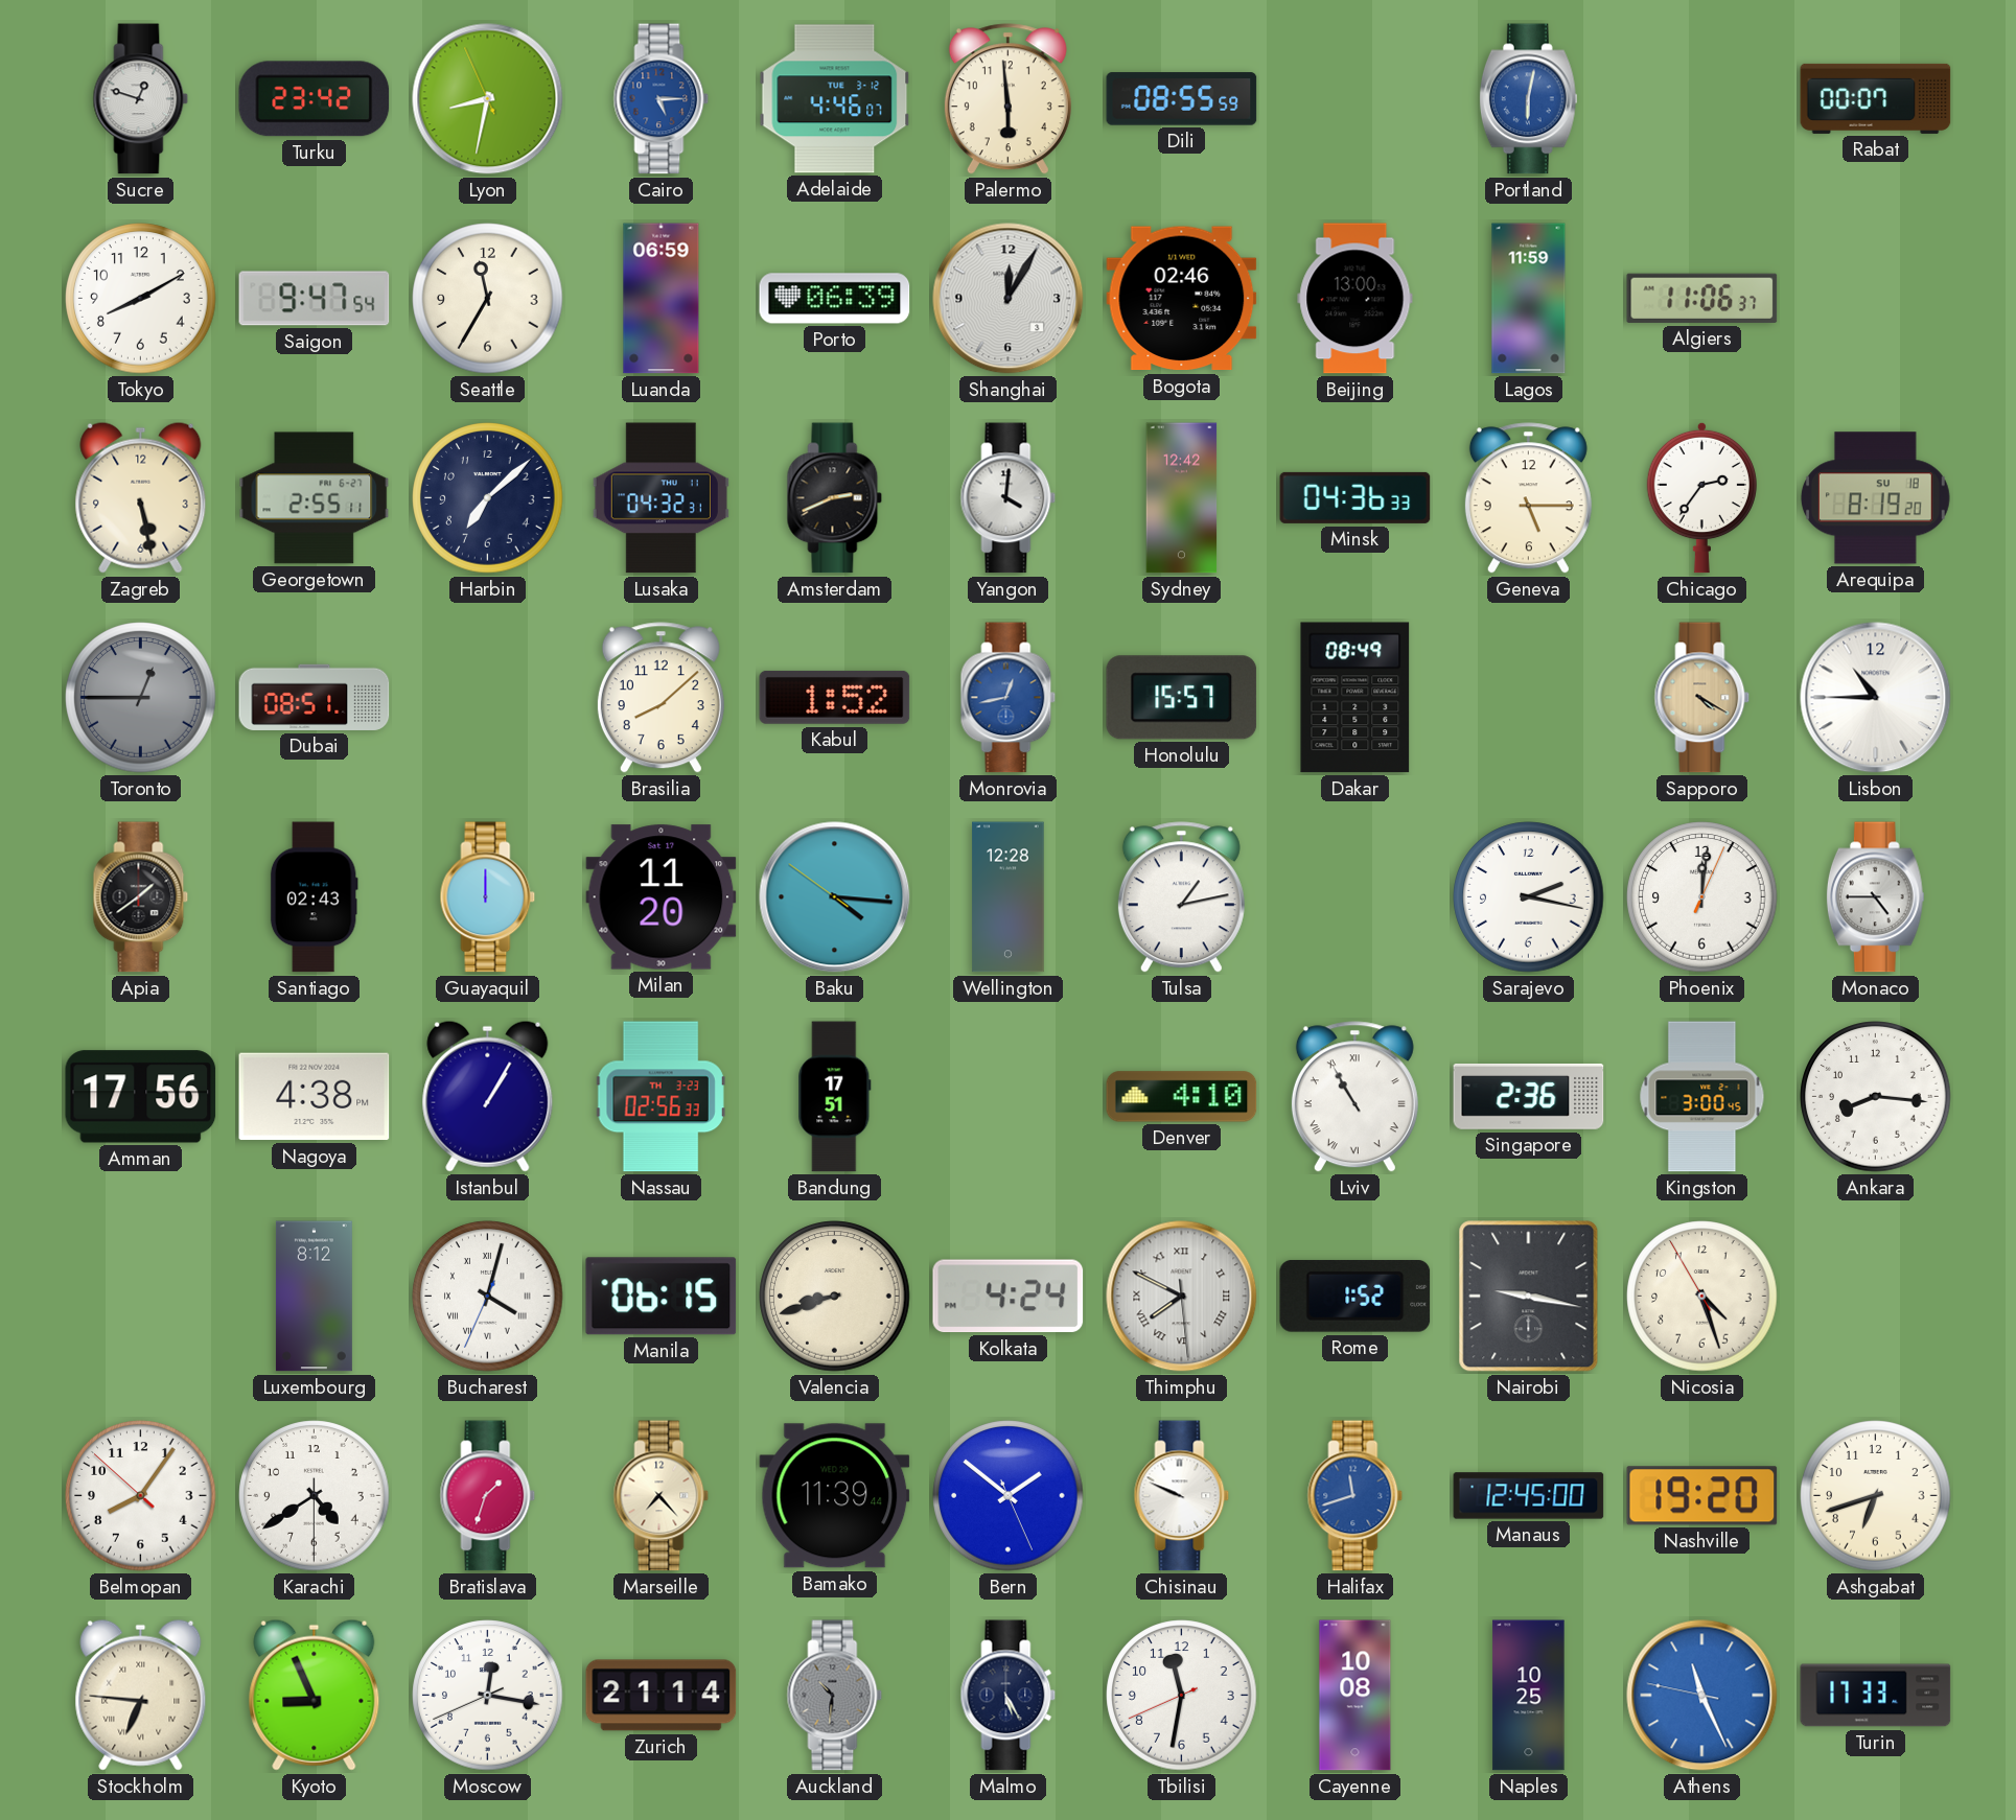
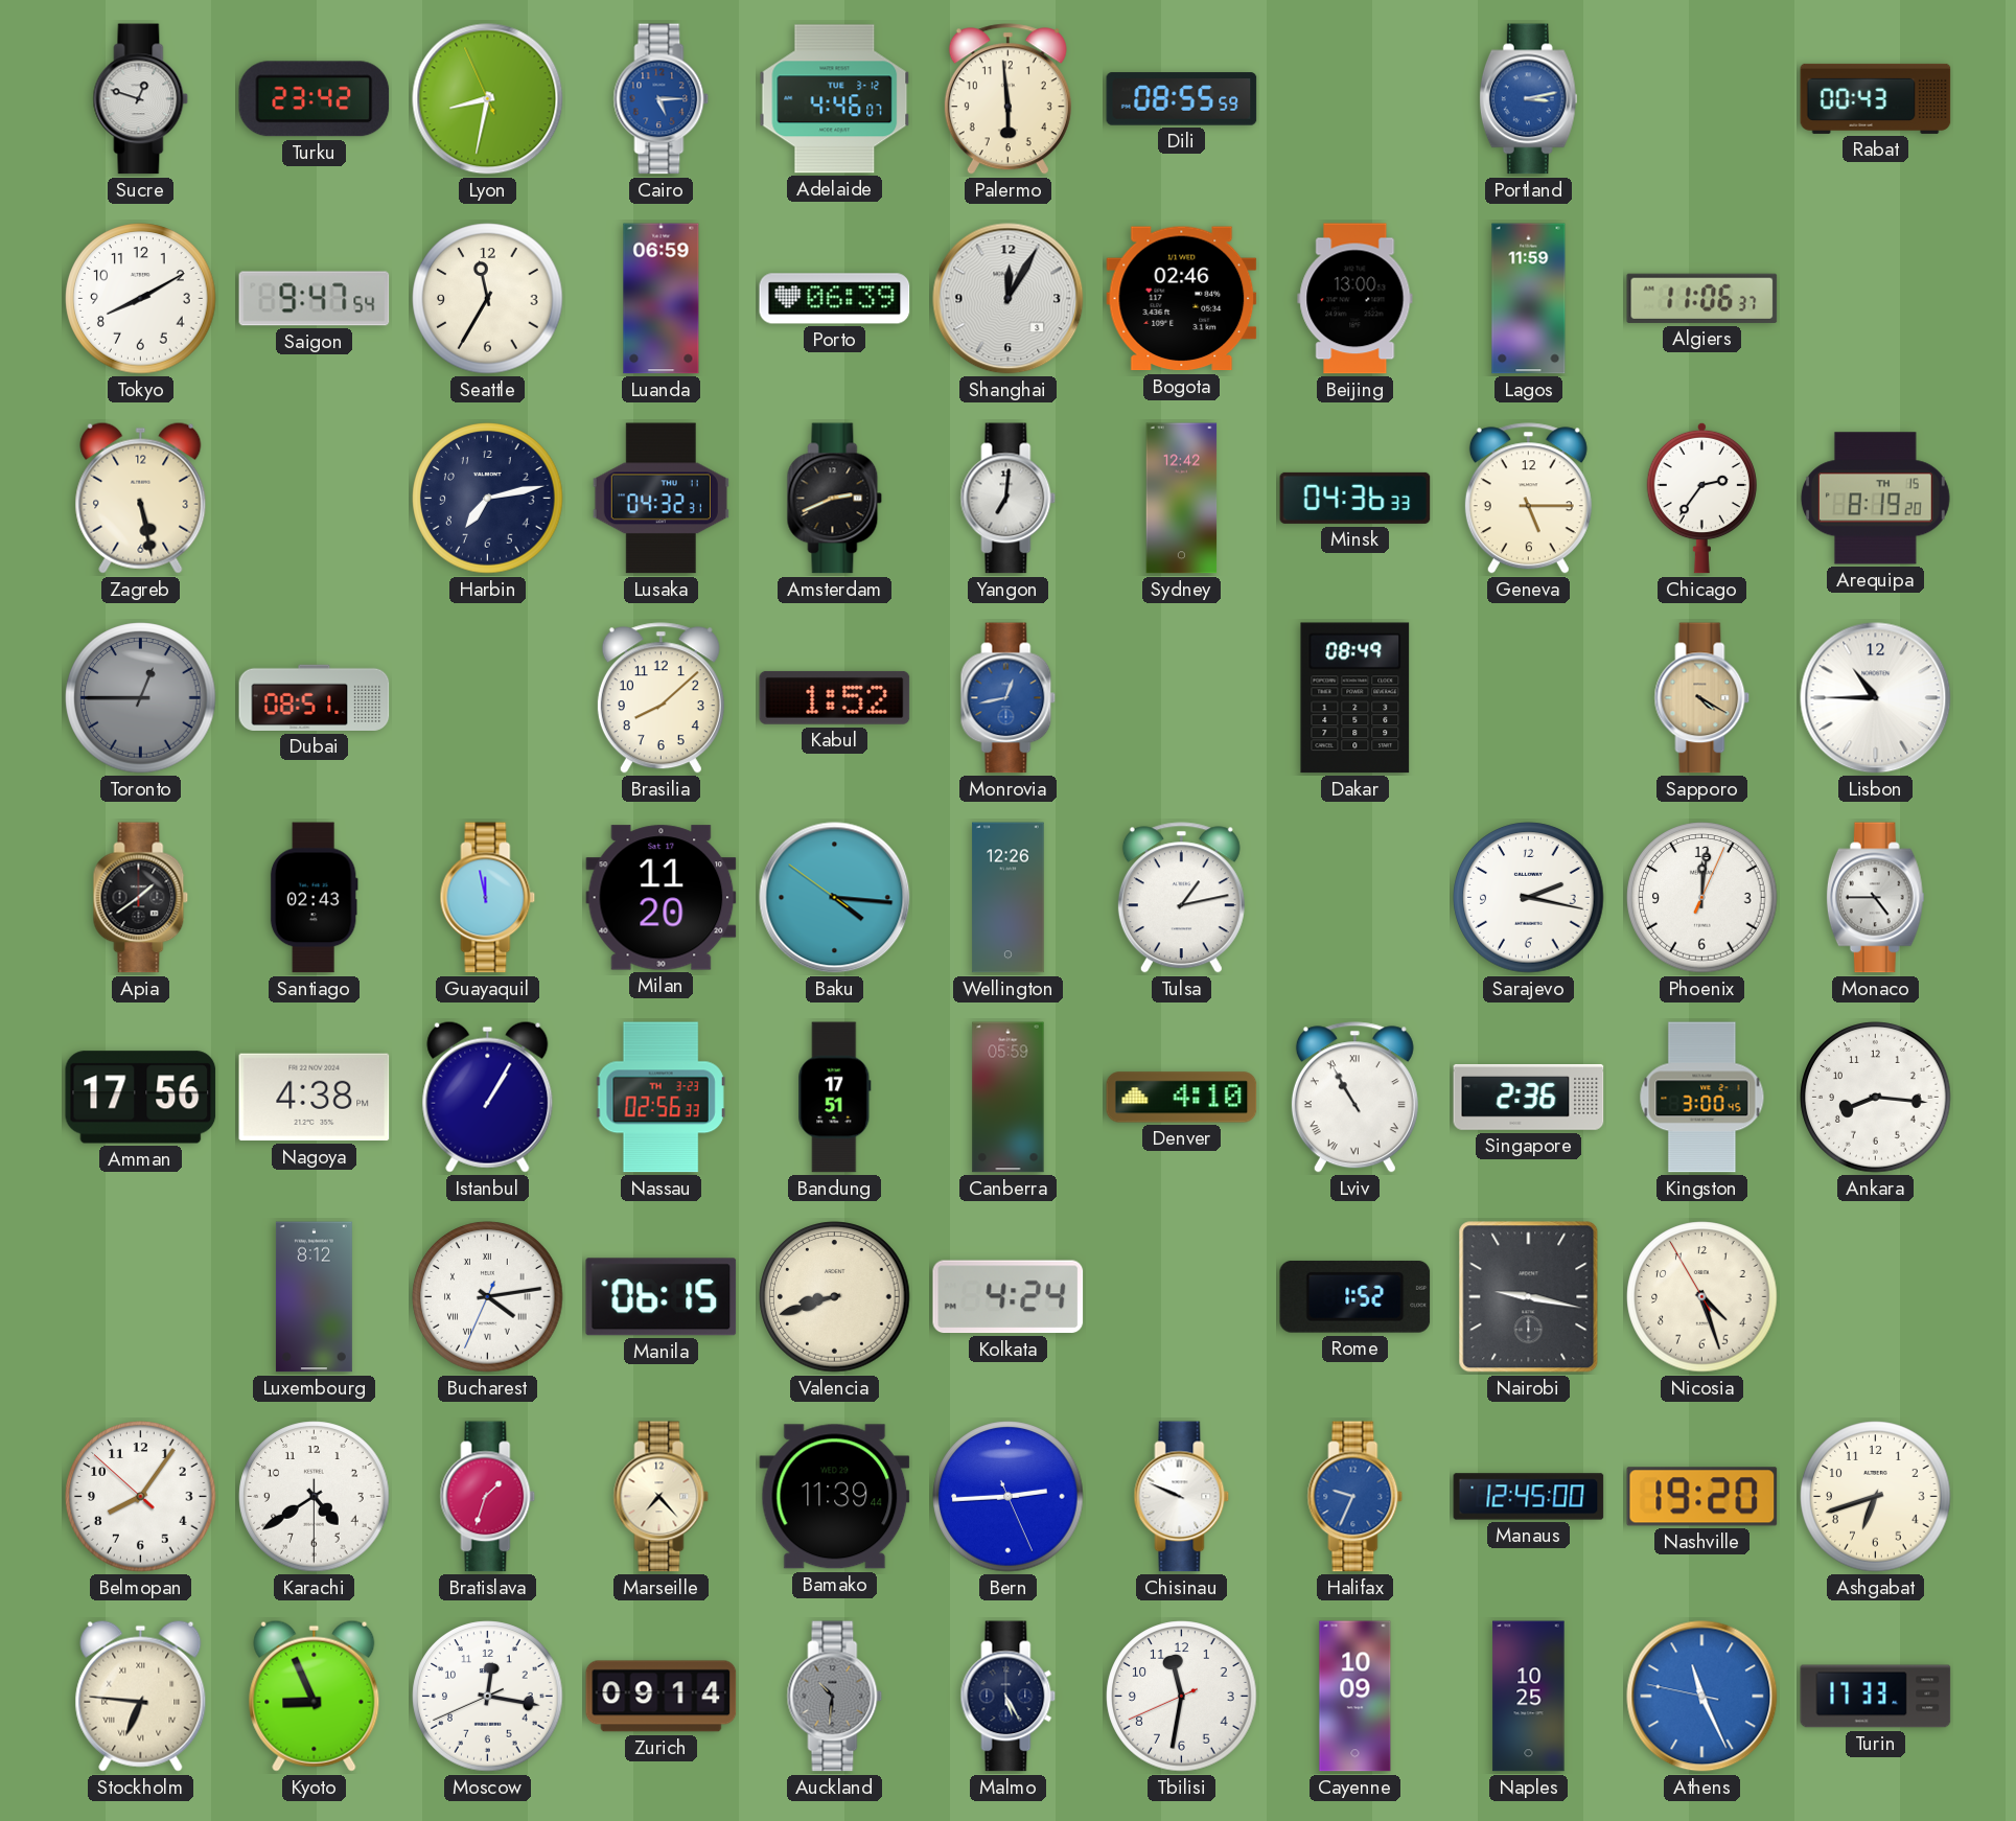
Portland: 6:02 -> 3:13 (1528, 99)
Rabat: 00:07 -> 00:43 (1876, 98)
Georgetown: 2:55 -> none (315, 498)
Harbin: 7:08 -> 7:13 (488, 499)
Yangon: 4:01 -> 7:01 (1009, 499)
Arequipa date: SU 18 -> TH 15 (1875, 499)
Honolulu: 15:57 -> none (1182, 698)
Guayaquil: 12:00 -> 11:58 (488, 898)
Wellington: 12:28 -> 12:26 (1009, 898)
Canberra: none -> 05:59 (1009, 1098)
Bucharest: 4:02 -> 4:13 (488, 1297)
Thimphu: 7:49 -> none (1182, 1297)
Bern: 1:51 -> 2:44 (1009, 1497)
Halifax: 11:42 -> 9:34 (1355, 1497)
Zurich: 21:14 -> 09:14 (662, 1697)
Cayenne: 10:08 -> 10:09 (1355, 1697)
